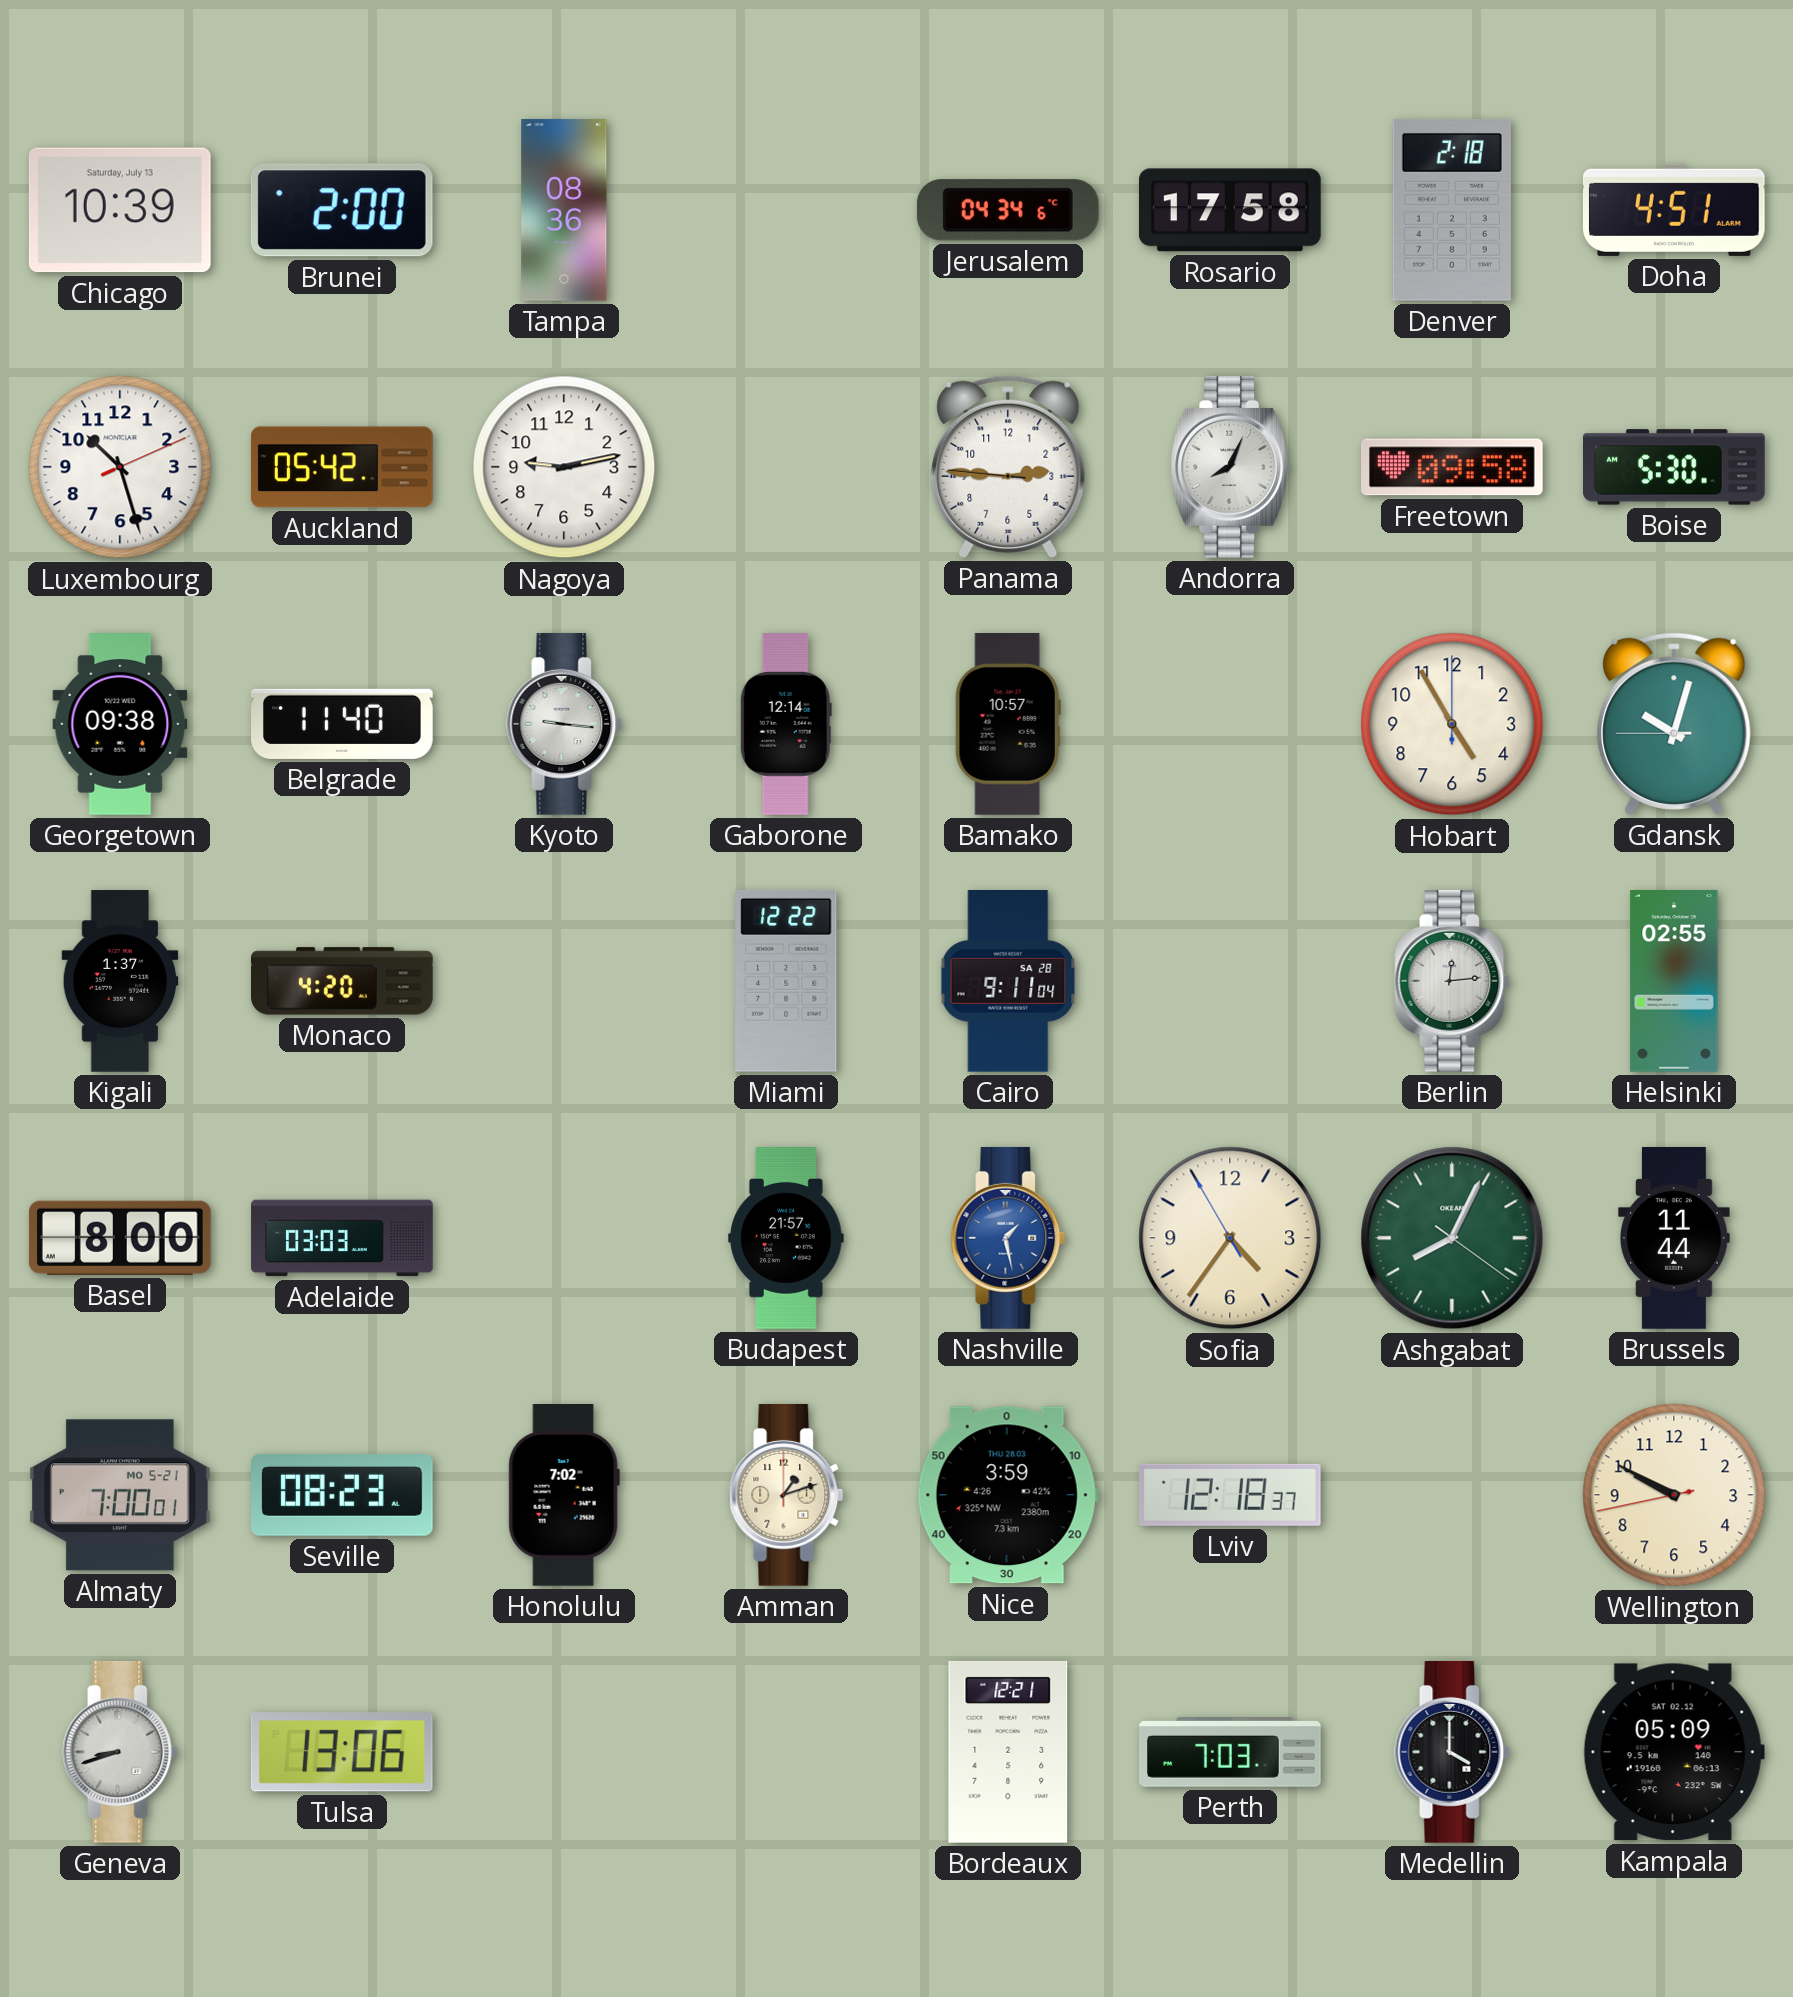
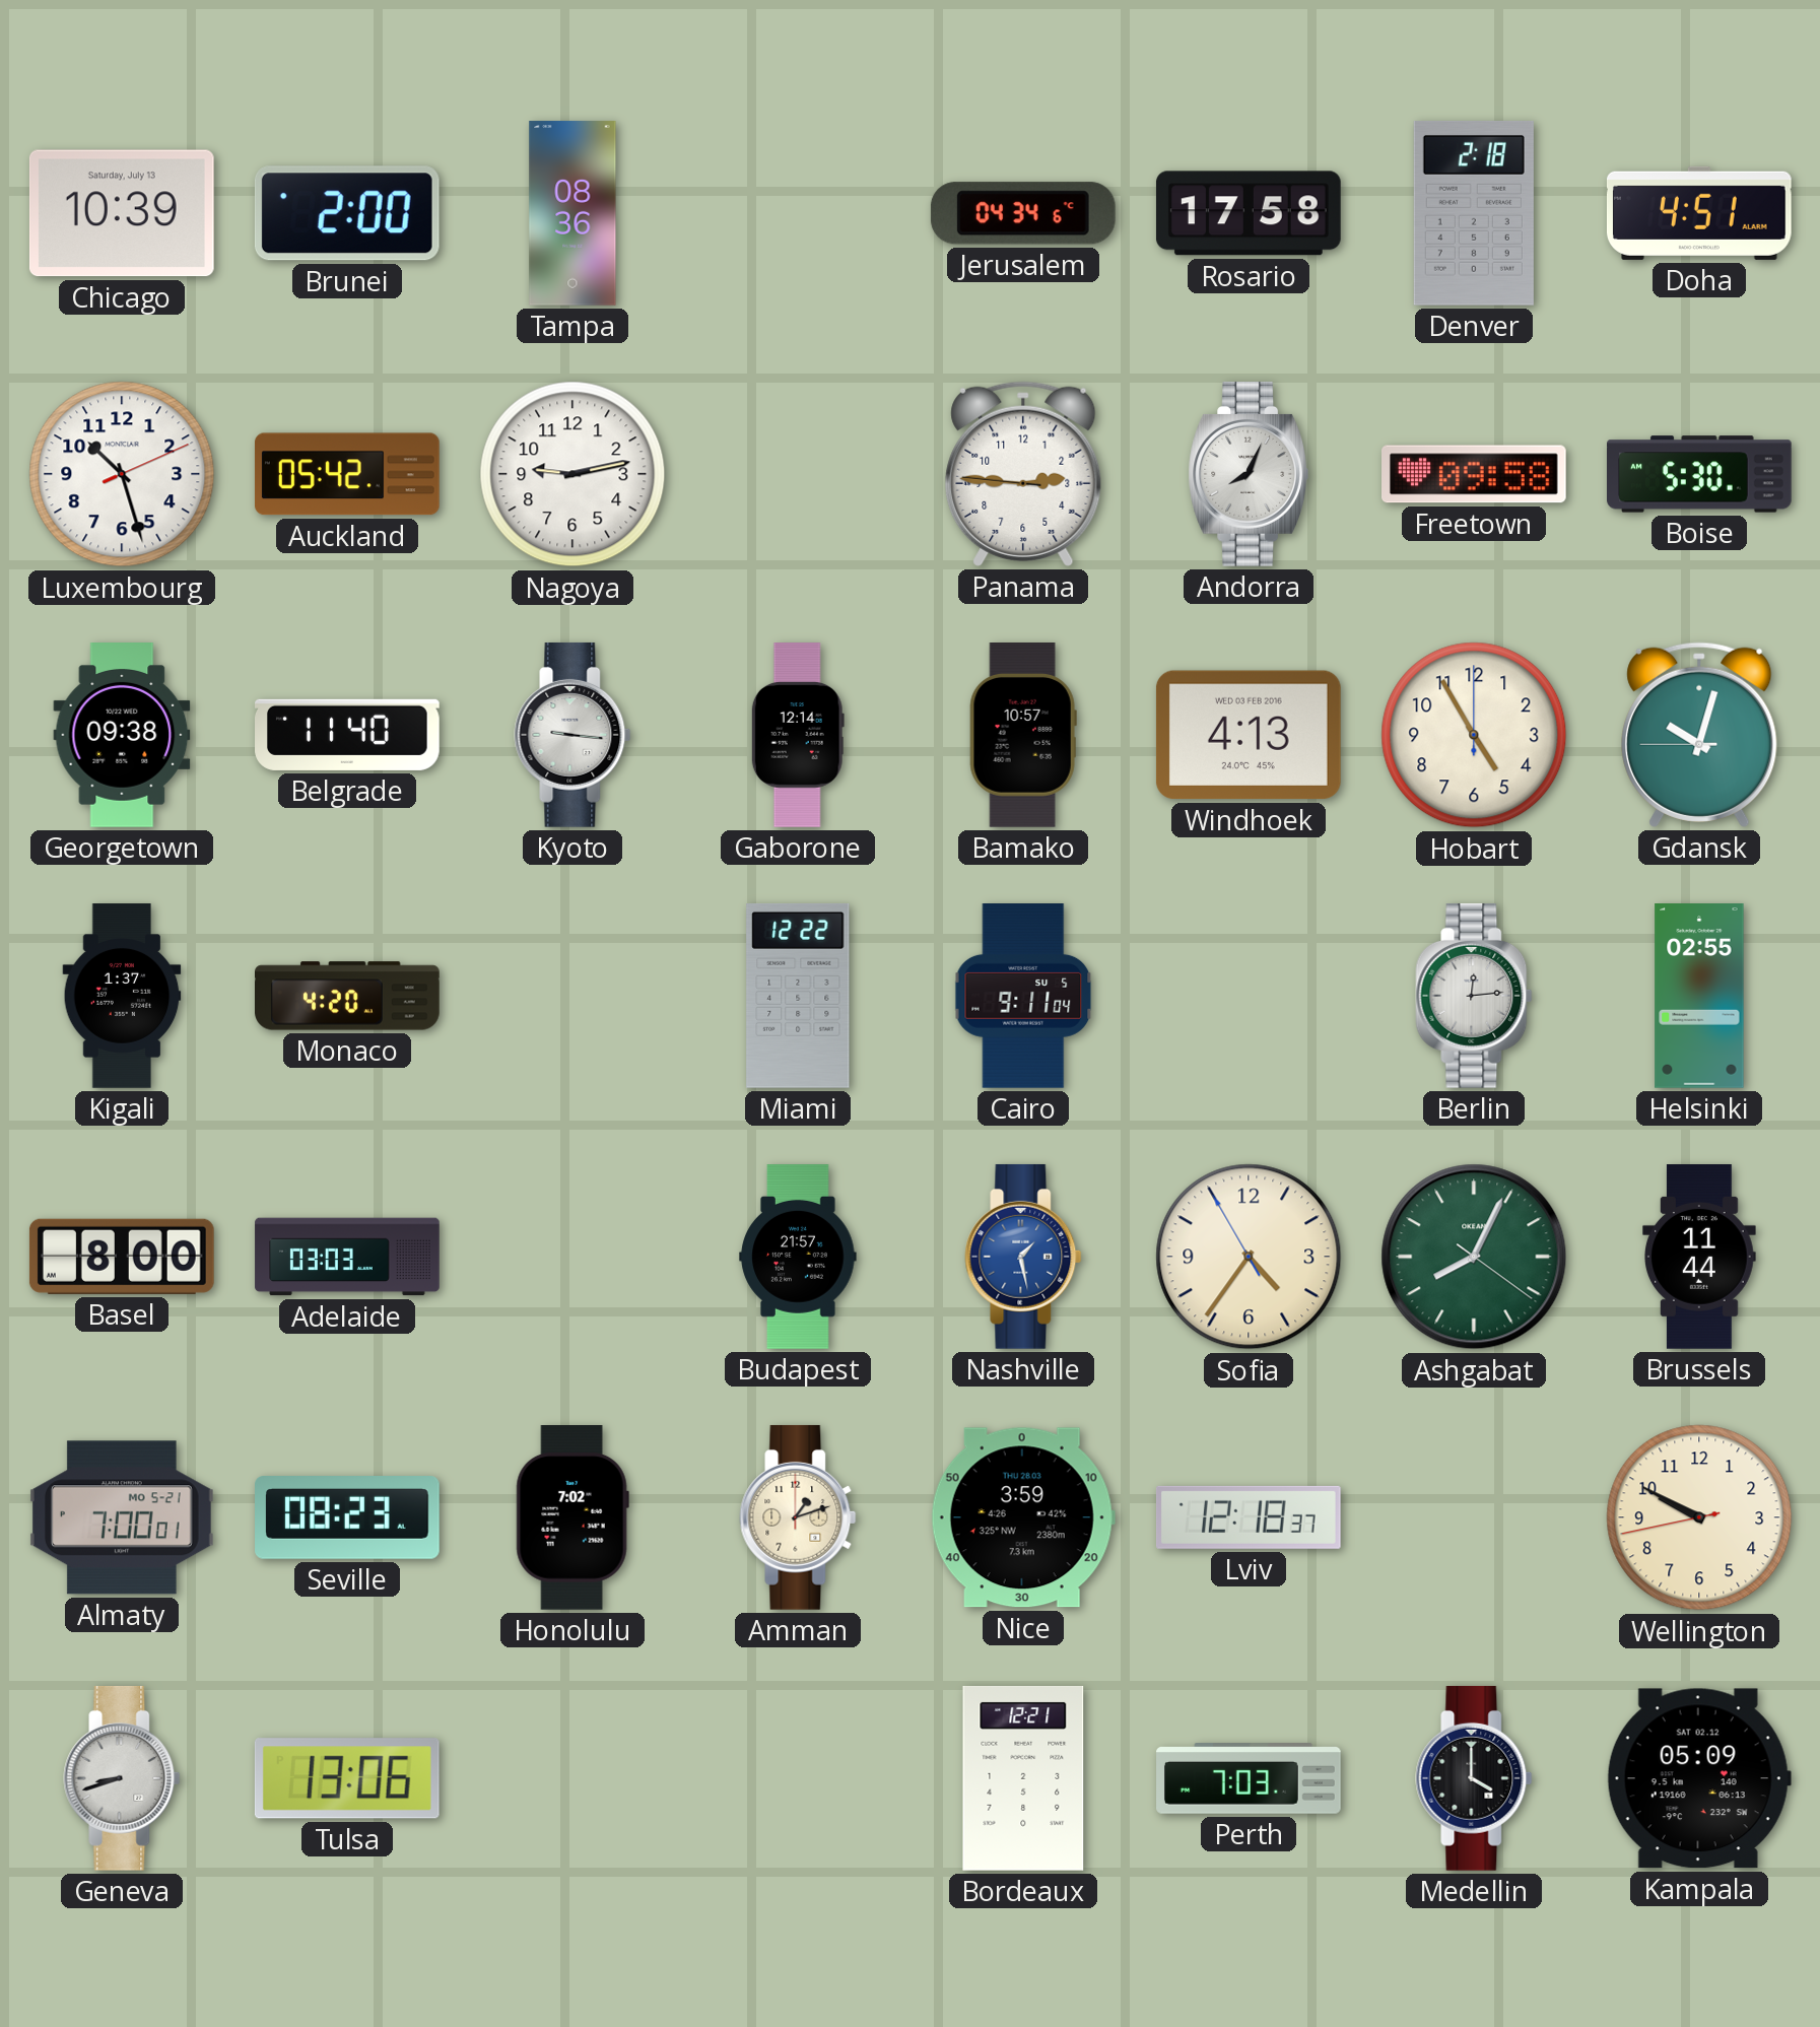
Windhoek: none -> 4:13 (1249, 735)
Cairo date: SA 28 -> SU 5 (1023, 997)
